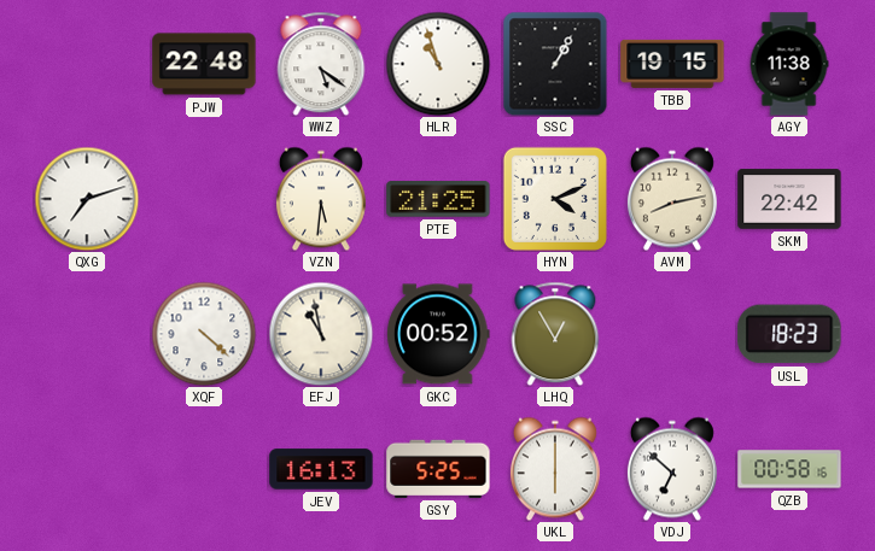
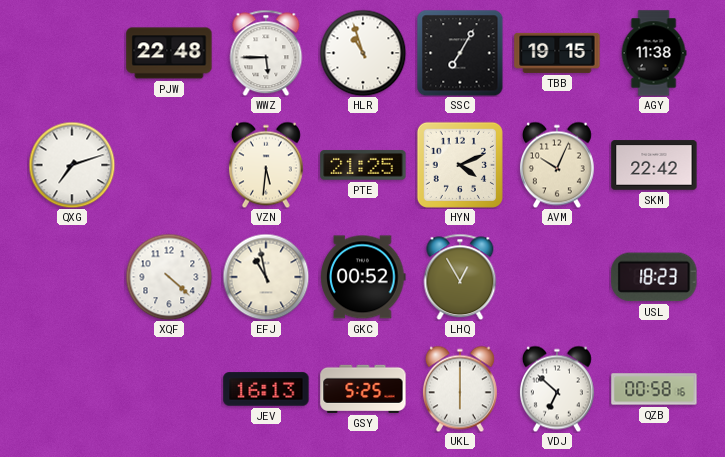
WWZ: 5:21 -> 5:45 (266, 53)
SSC: 1:05 -> 7:05 (460, 53)
AVM: 8:13 -> 10:04 (557, 165)
